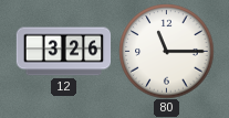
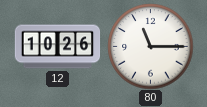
12: 3:26 -> 10:26 (57, 47)
